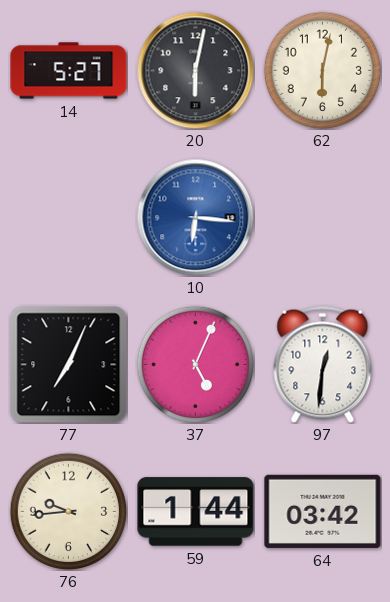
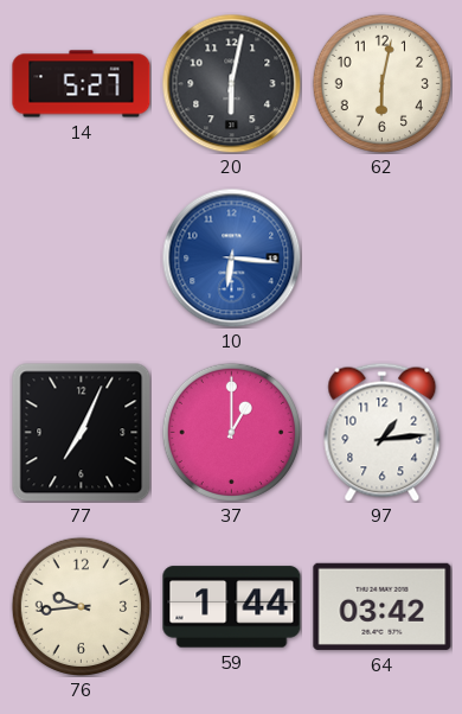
37: 5:04 -> 1:00 (231, 432)
97: 12:31 -> 1:14 (383, 432)
